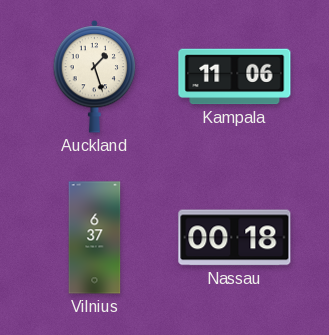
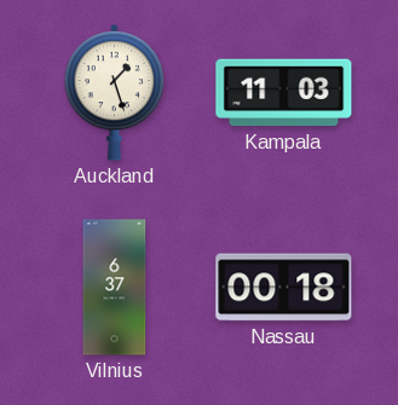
Kampala: 11:06 -> 11:03 (284, 93)
